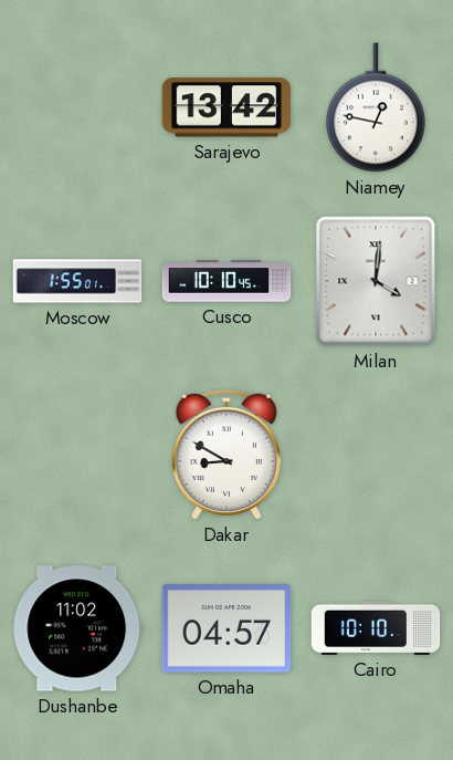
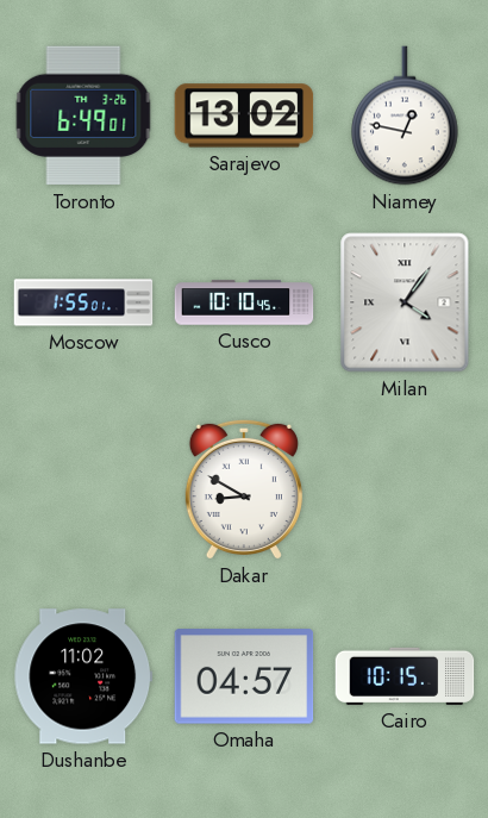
Toronto: none -> 6:49 (83, 115)
Sarajevo: 13:42 -> 13:02 (244, 115)
Milan: 4:01 -> 4:06 (405, 302)
Cairo: 10:10 -> 10:15 (405, 676)
